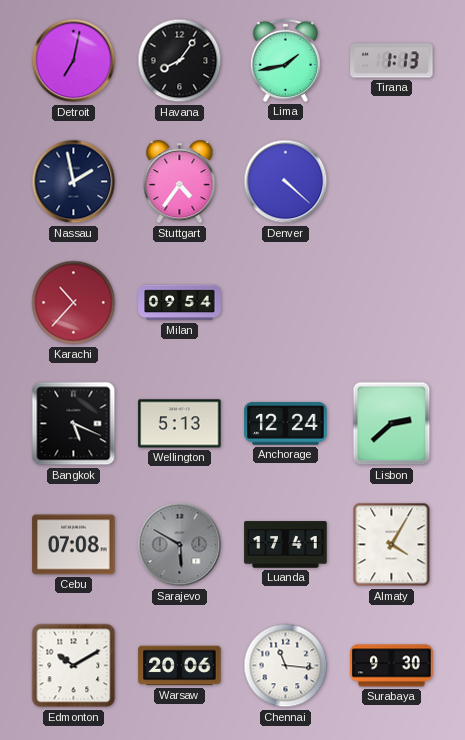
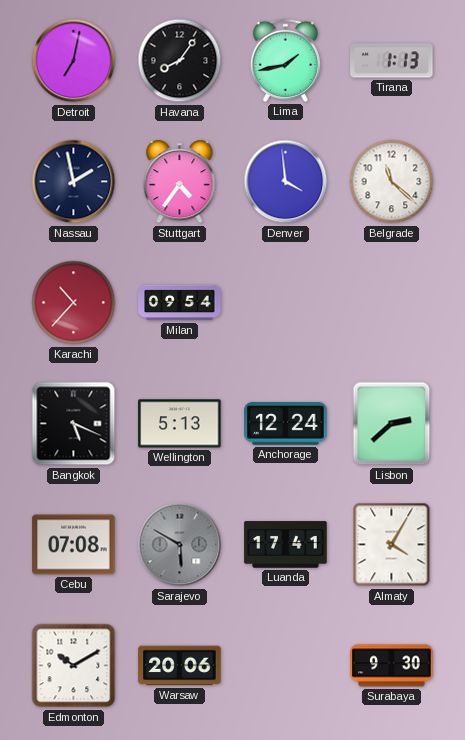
Denver: 4:22 -> 3:59 (286, 182)
Belgrade: none -> 11:22 (392, 182)
Chennai: 11:16 -> none (286, 666)
